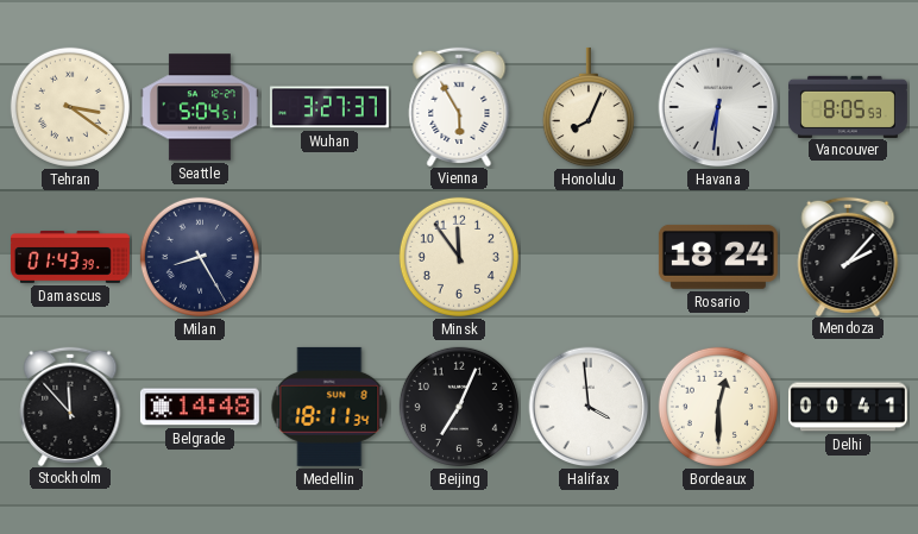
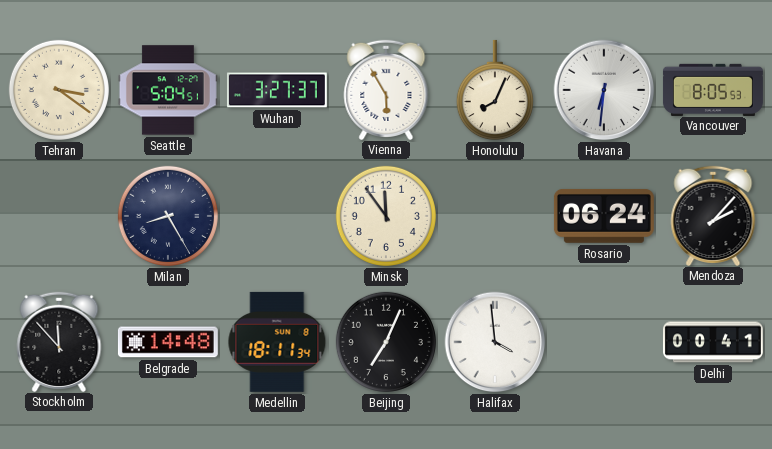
Damascus: 01:43 -> none (70, 258)
Rosario: 18:24 -> 06:24 (604, 216)
Bordeaux: 12:30 -> none (718, 407)
